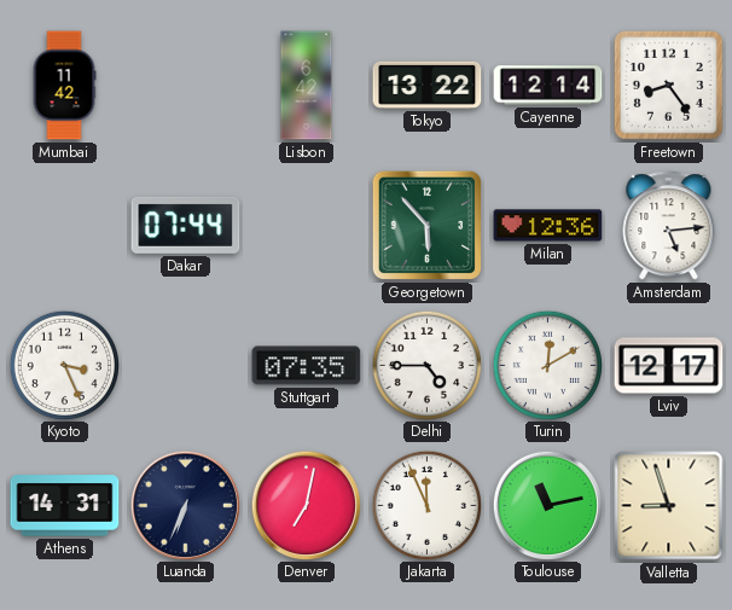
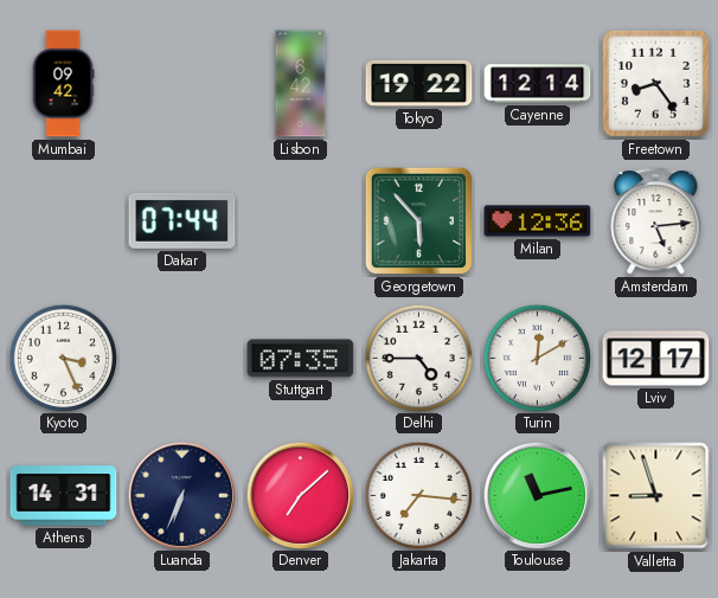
Mumbai: 11:42 -> 09:42 (63, 84)
Tokyo: 13:22 -> 19:22 (419, 83)
Denver: 7:02 -> 7:08 (300, 495)
Jakarta: 11:56 -> 7:16 (418, 495)
